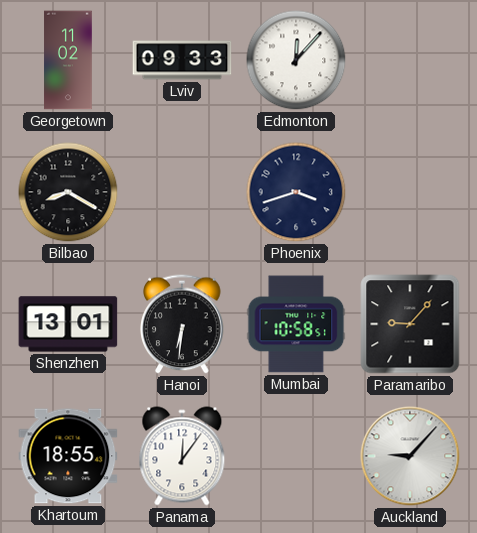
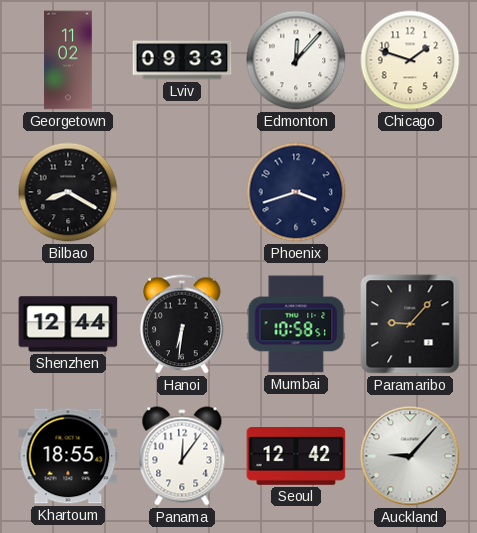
Chicago: none -> 1:48 (410, 60)
Shenzhen: 13:01 -> 12:44 (68, 324)
Seoul: none -> 12:42 (296, 457)
